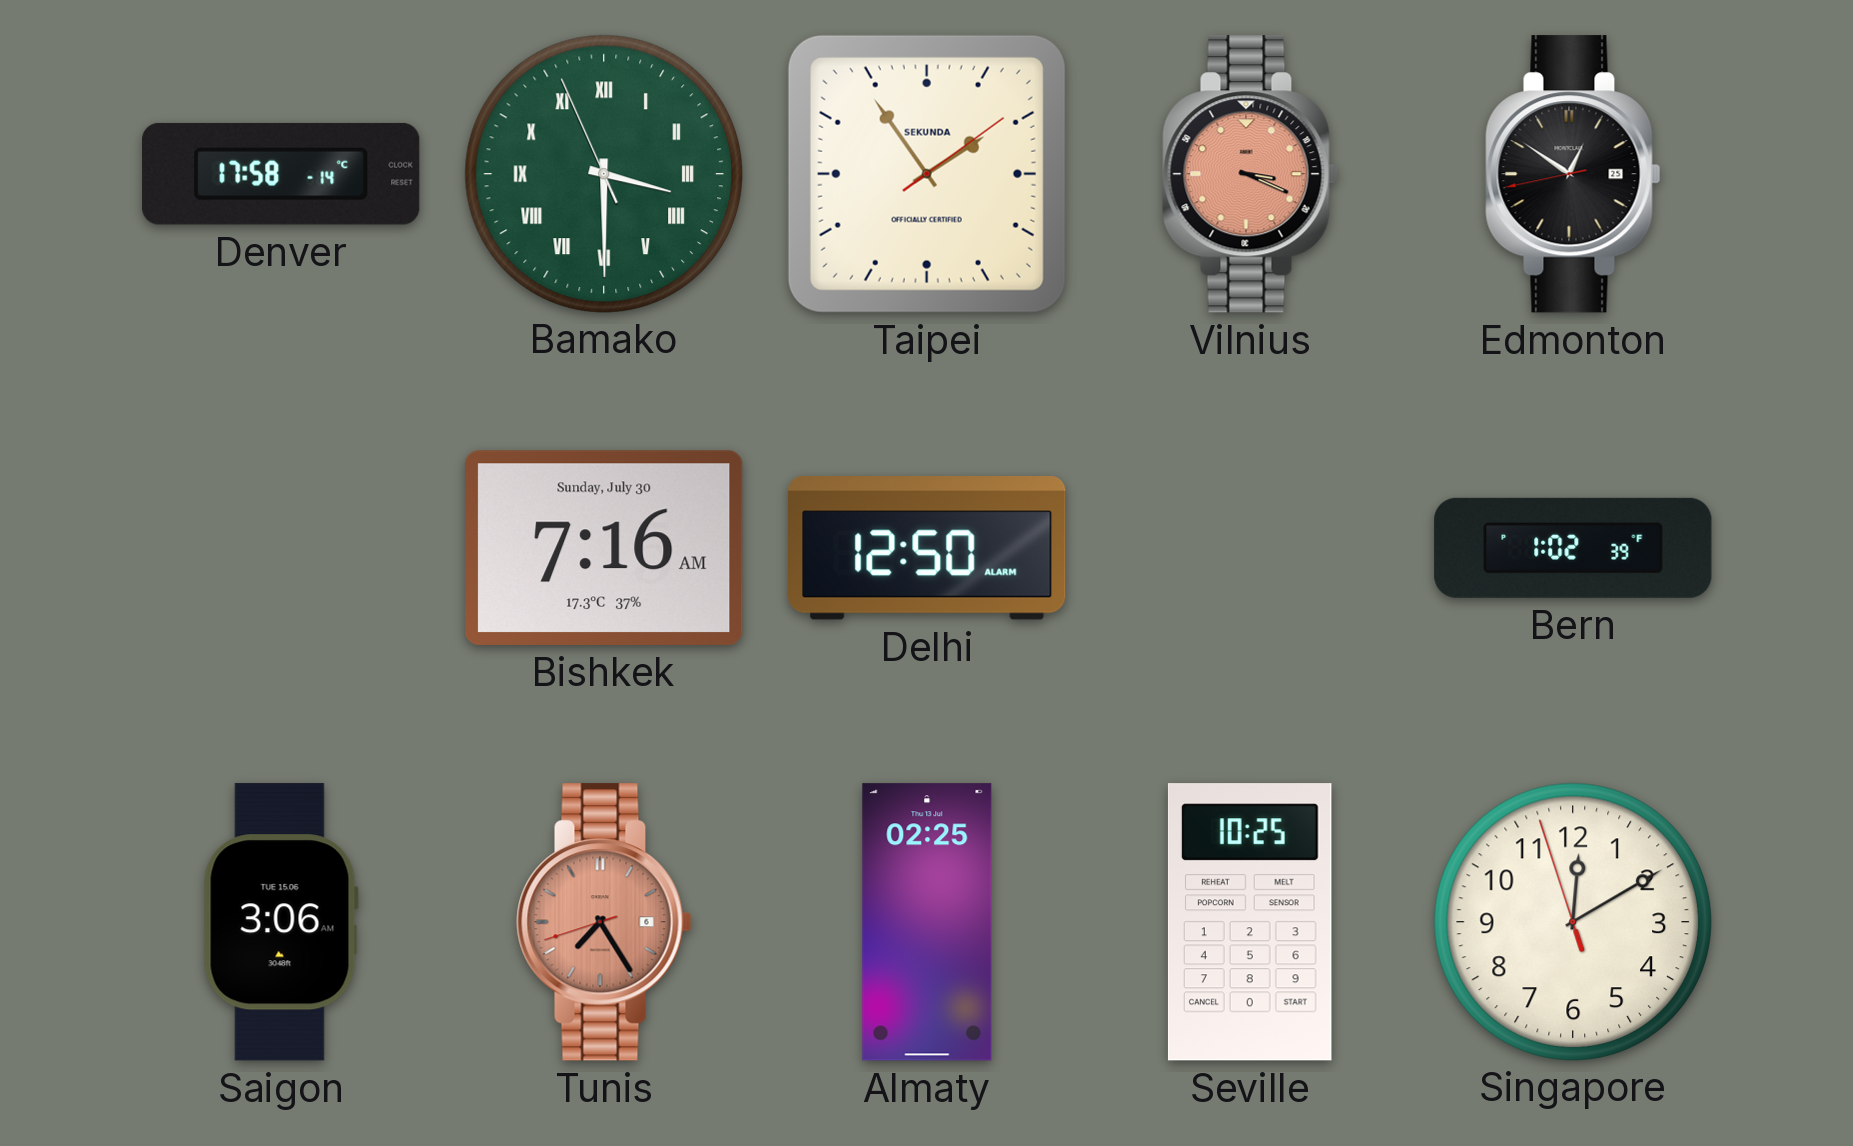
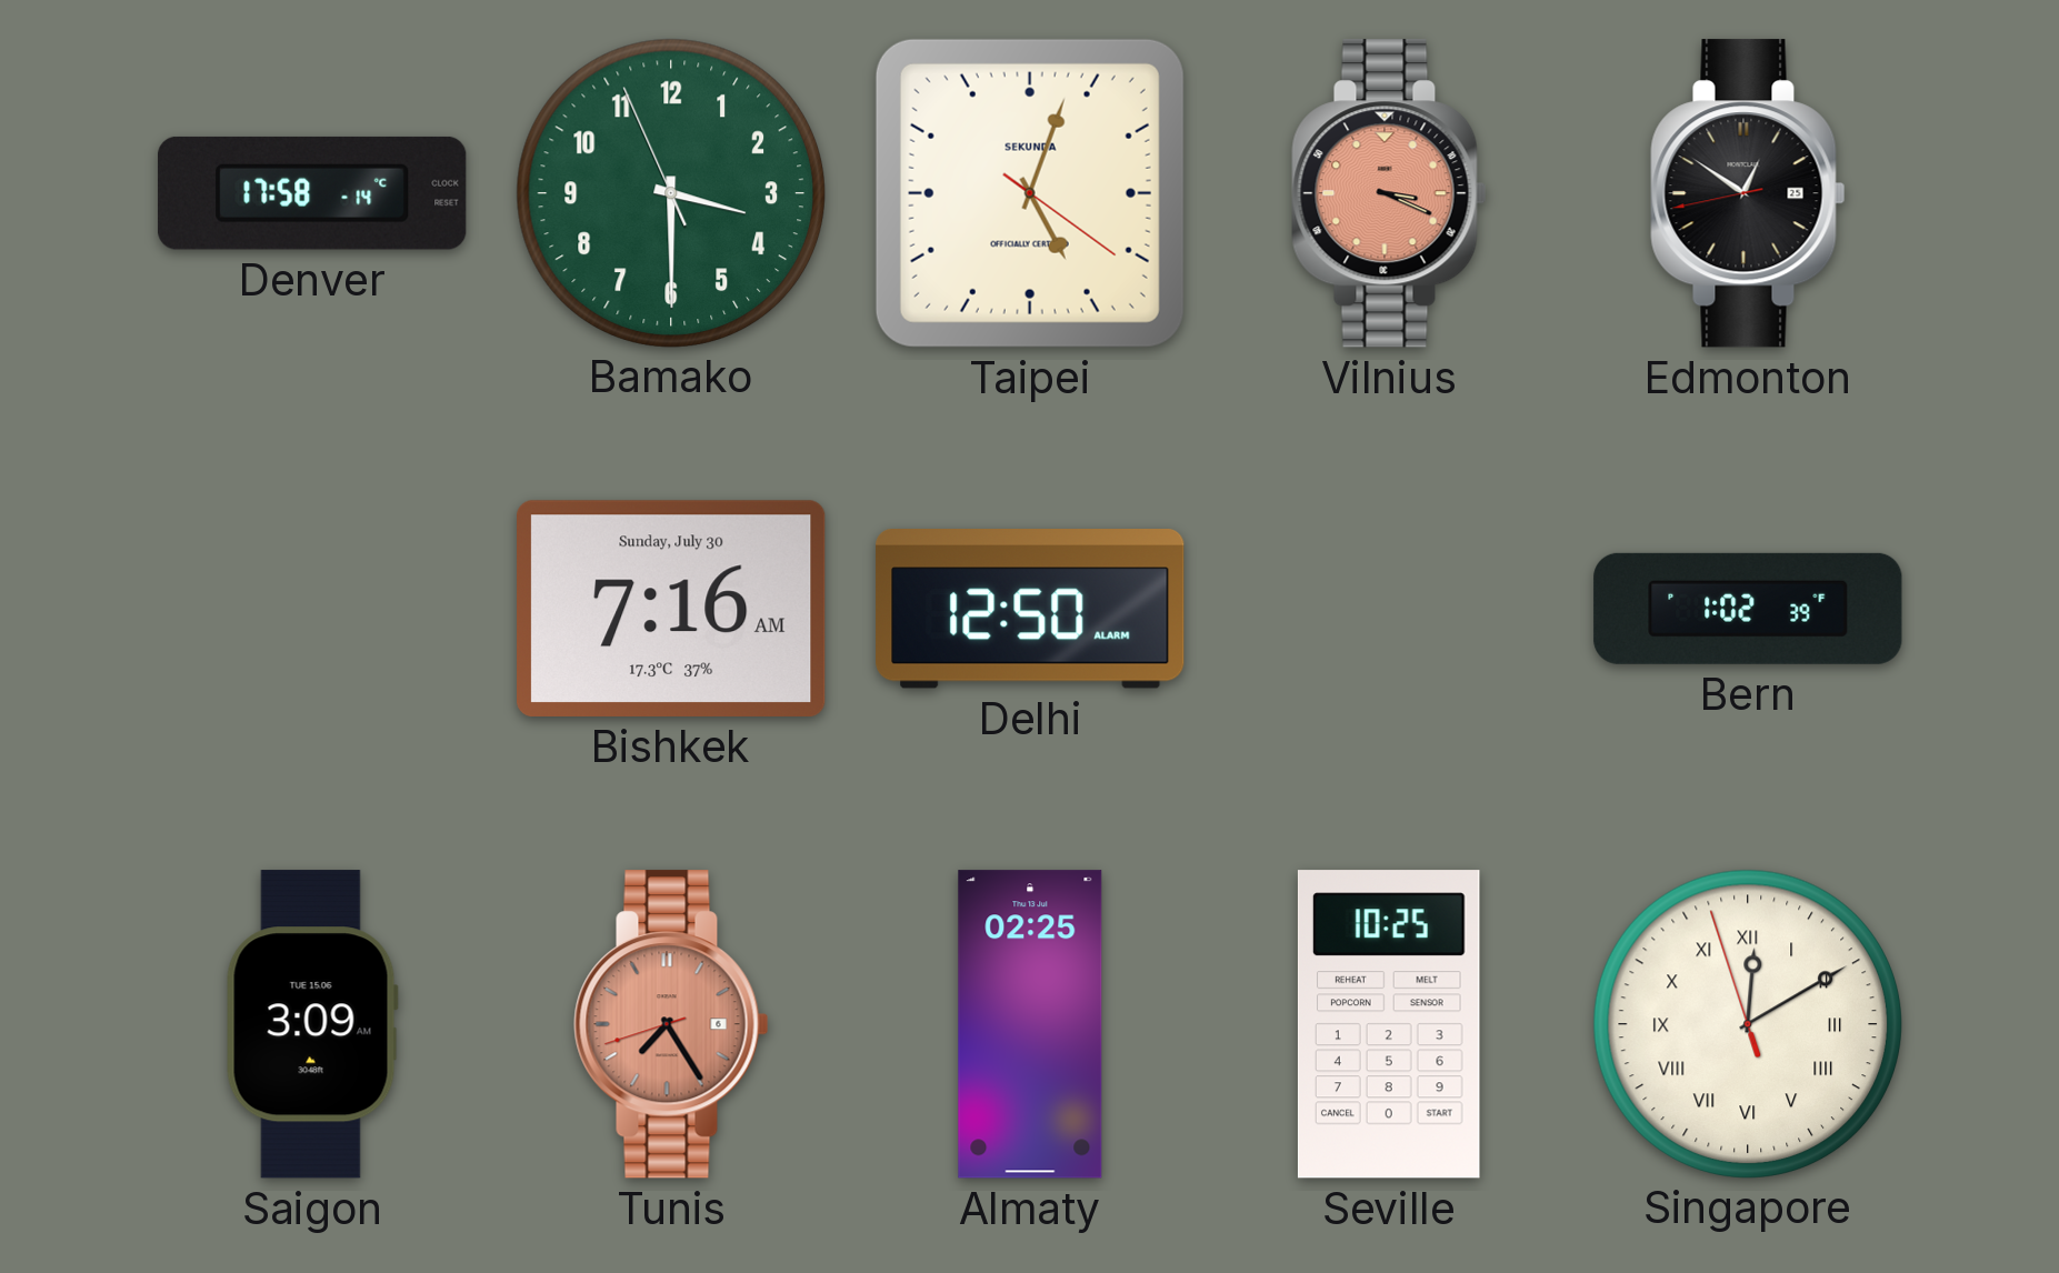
Bamako numerals: Roman -> Arabic (670, 192)
Taipei: 1:54 -> 5:03 (1030, 193)
Saigon: 3:06 -> 3:09 (312, 1024)
Singapore numerals: Arabic -> Roman (1747, 1023)
